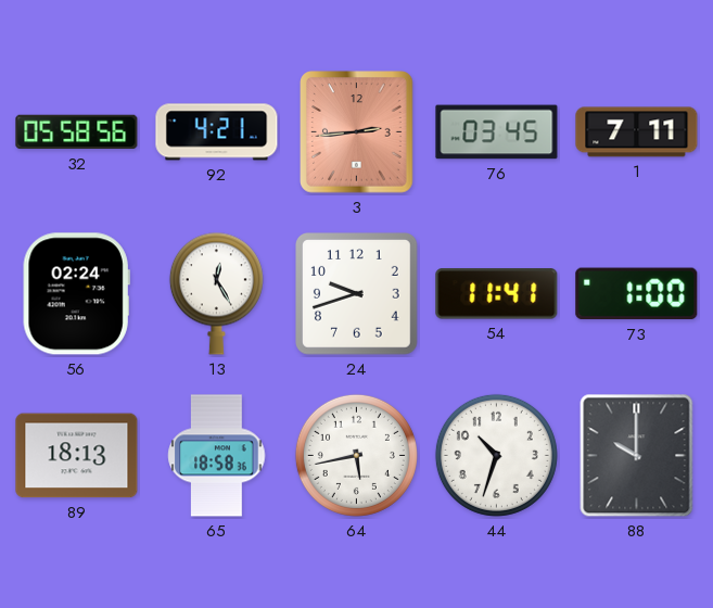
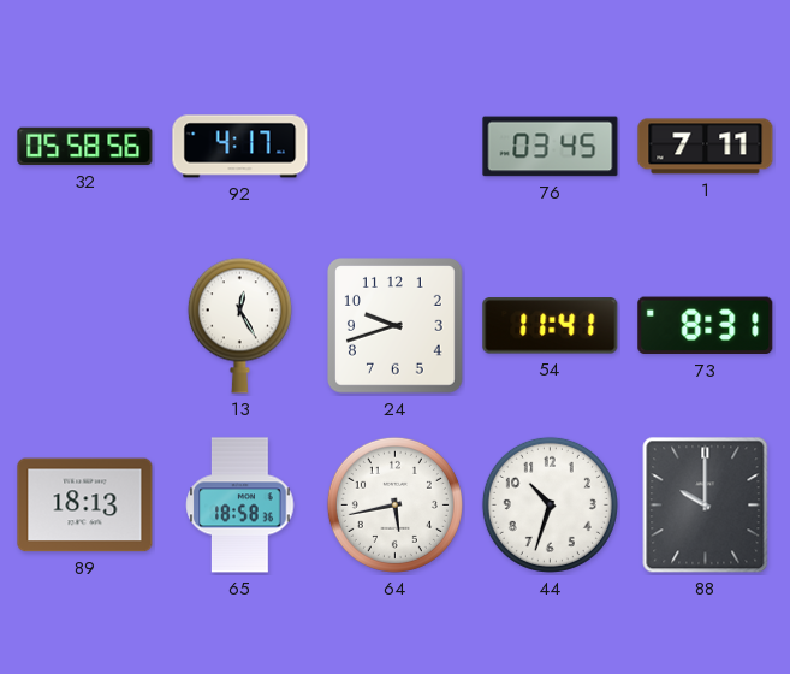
92: 4:21 -> 4:17 (240, 147)
3: 2:44 -> none (357, 132)
56: 02:24 -> none (76, 294)
73: 1:00 -> 8:31 (706, 326)
